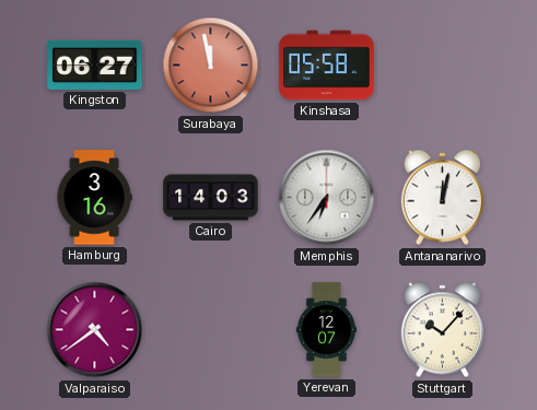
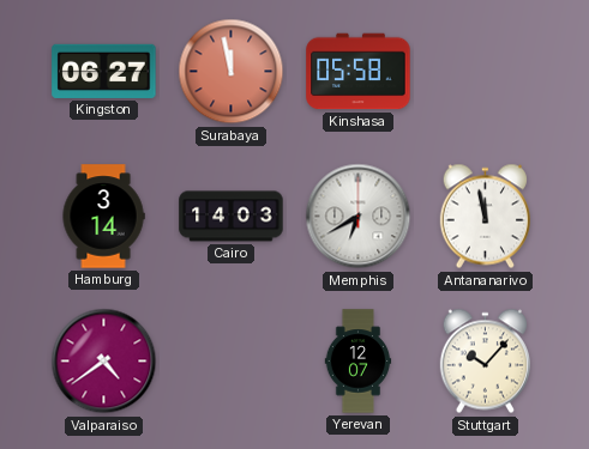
Hamburg: 3:16 -> 3:14 (103, 217)
Memphis: 6:36 -> 6:40 (359, 217)
Antananarivo: 12:02 -> 11:58 (485, 217)
